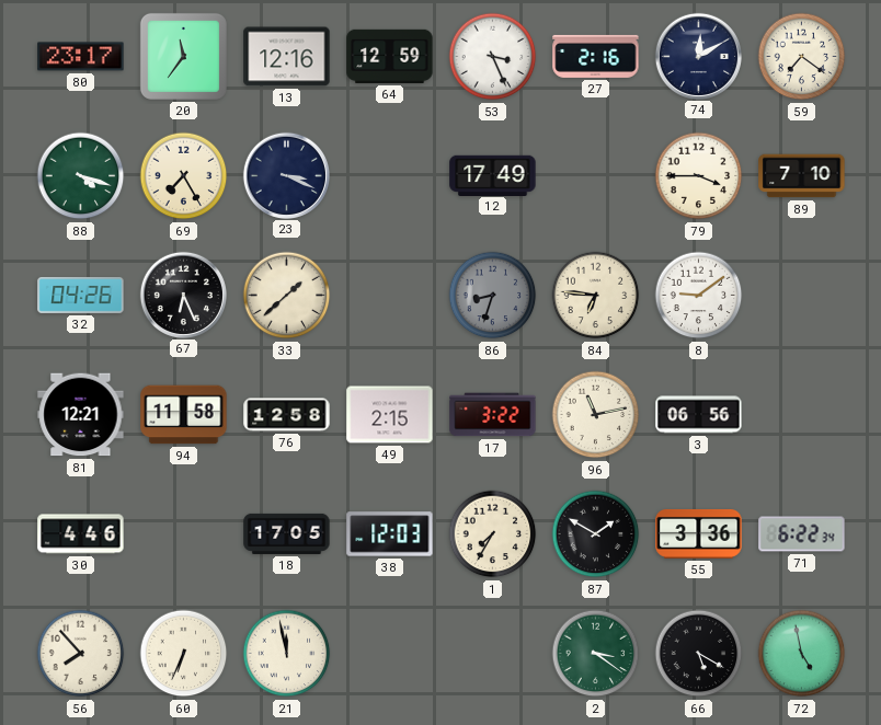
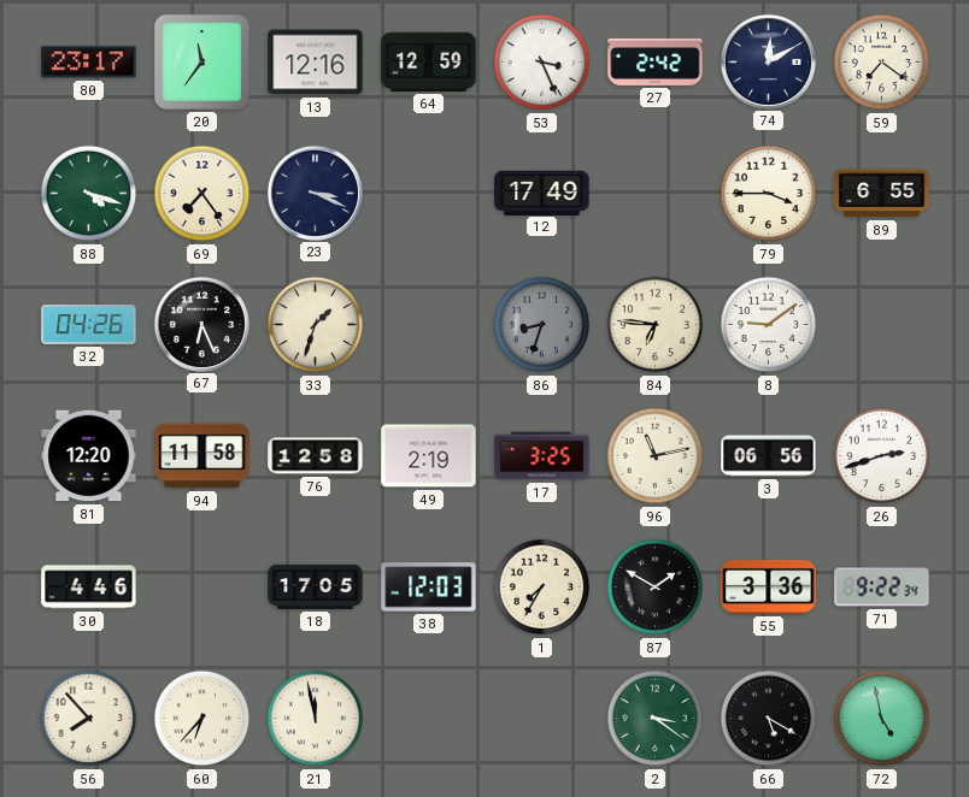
27: 2:16 -> 2:42 (656, 61)
69: 7:25 -> 7:24 (202, 194)
89: 7:10 -> 6:55 (882, 194)
33: 1:38 -> 1:33 (316, 325)
81: 12:21 -> 12:20 (89, 456)
49: 2:15 -> 2:19 (429, 456)
17: 3:22 -> 3:25 (542, 456)
26: none -> 2:42 (882, 456)
71: 6:22 -> 9:22 (882, 588)
60: 6:34 -> 6:37 (202, 719)
